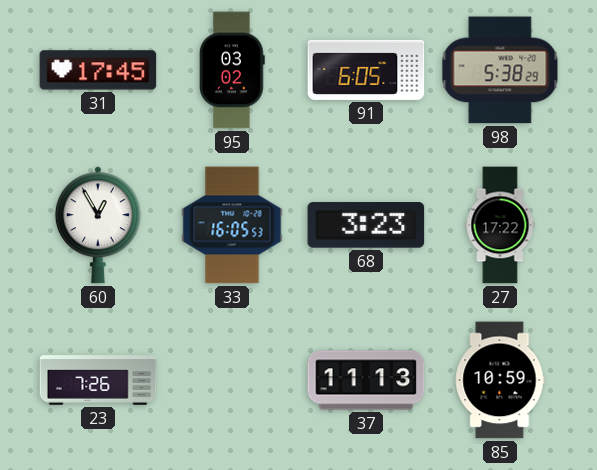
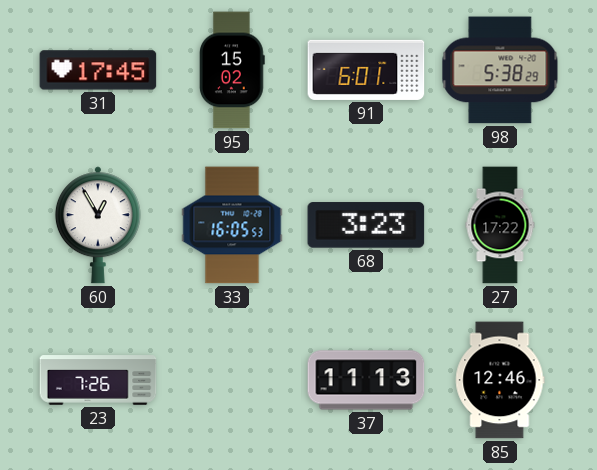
95: 03:02 -> 15:02 (232, 70)
91: 6:05 -> 6:01 (366, 70)
85: 10:59 -> 12:46 (500, 380)
